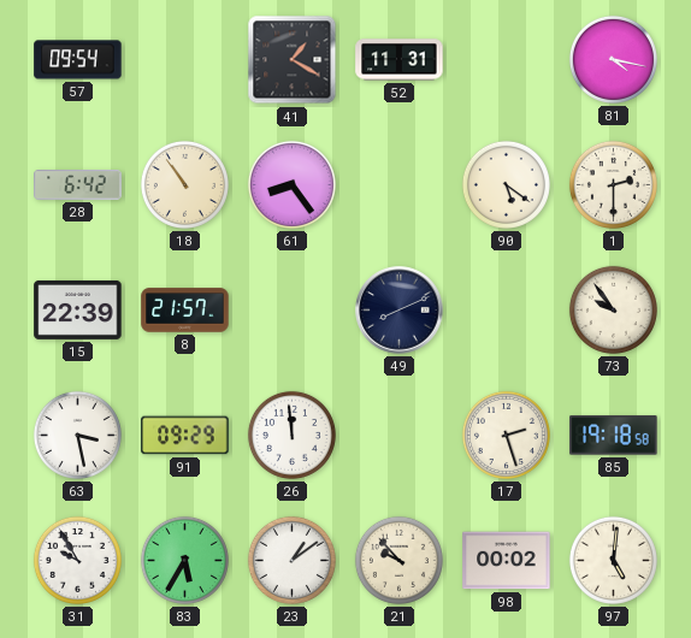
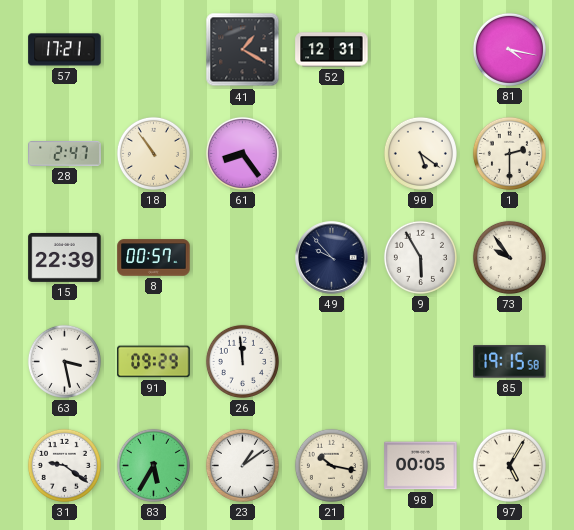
57: 09:54 -> 17:21 (65, 50)
52: 11:31 -> 12:31 (332, 50)
28: 6:42 -> 2:47 (65, 154)
8: 21:57 -> 00:57 (154, 258)
49: 8:11 -> 9:53 (332, 258)
9: none -> 5:55 (420, 257)
17: 2:27 -> none (506, 435)
85: 19:18 -> 19:15 (510, 362)
31: 9:55 -> 9:21 (64, 465)
21: 9:53 -> 10:17 (331, 465)
98: 00:02 -> 00:05 (421, 466)
97: 5:01 -> 5:05 (509, 465)
